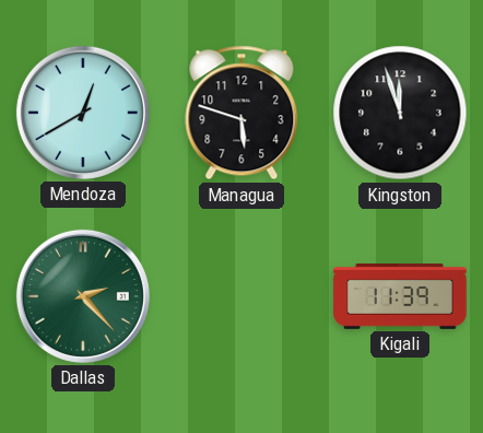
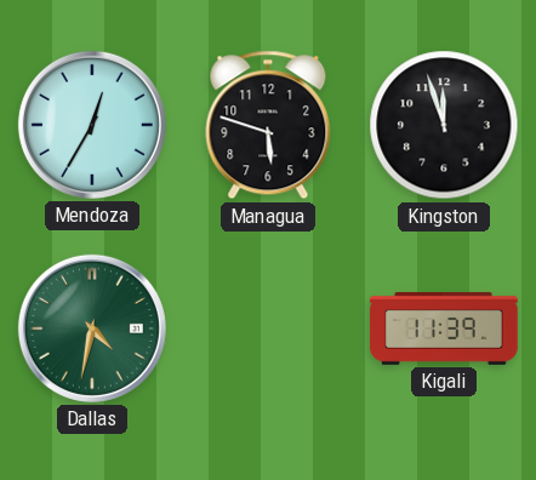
Mendoza: 12:40 -> 12:35 (92, 125)
Dallas: 2:23 -> 4:32 (92, 328)
